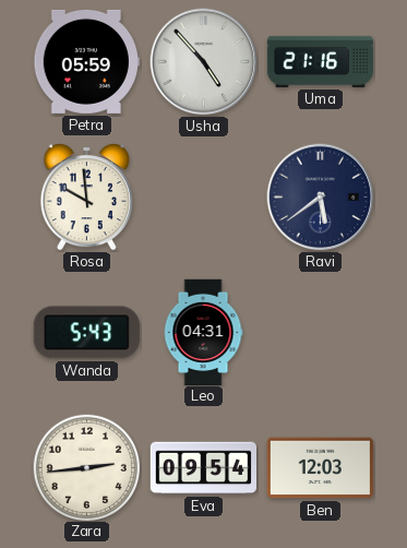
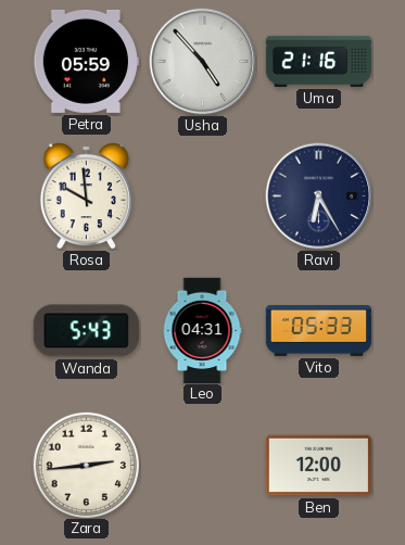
Ravi: 5:39 -> 6:25 (319, 197)
Vito: none -> 05:33 (318, 331)
Eva: 09:54 -> none (203, 468)
Ben: 12:03 -> 12:00 (318, 466)
